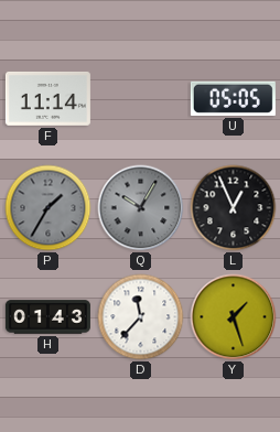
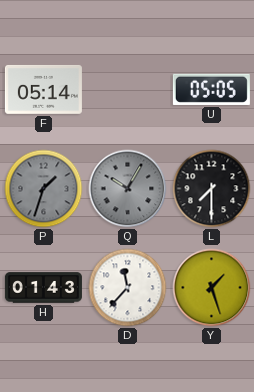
F: 11:14 -> 05:14 (43, 89)
P: 1:35 -> 1:33 (44, 189)
L: 12:56 -> 7:30 (212, 189)
